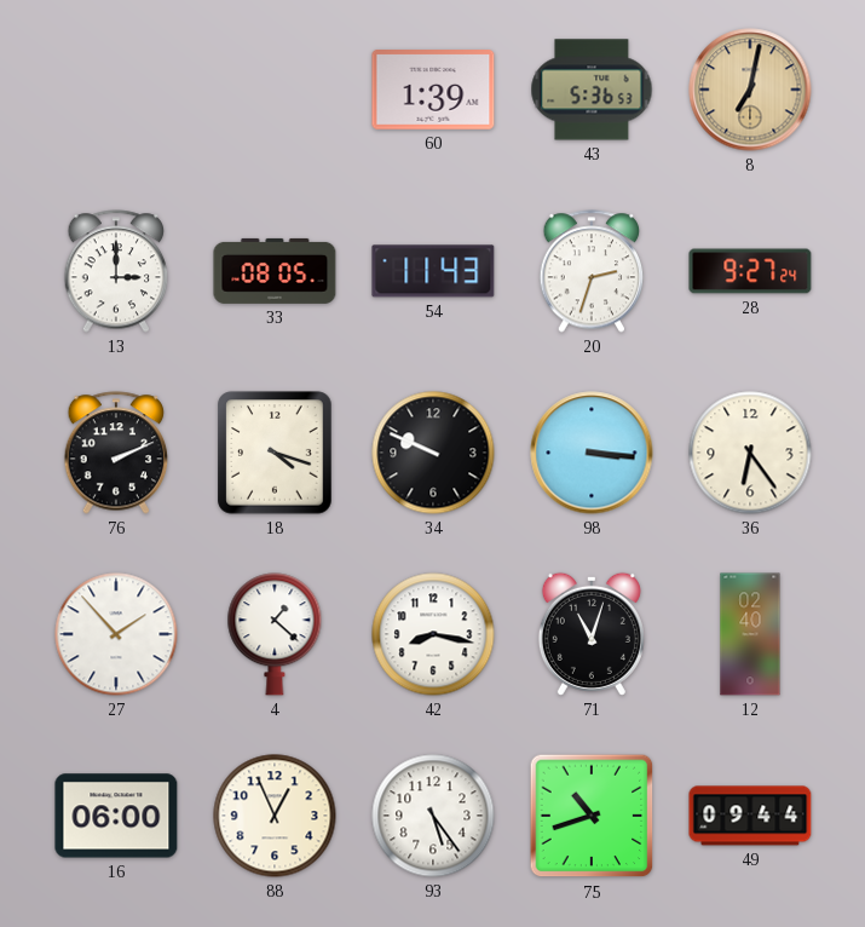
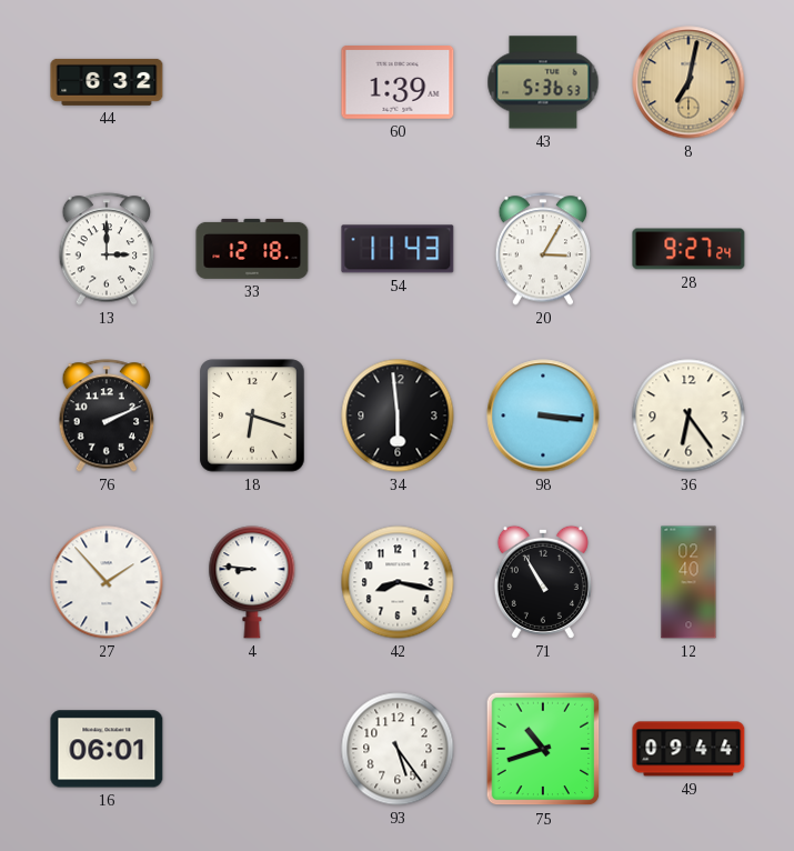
44: none -> 6:32 (107, 82)
33: 08:05 -> 12:18 (252, 249)
20: 2:33 -> 3:05 (543, 249)
18: 4:18 -> 6:18 (252, 416)
34: 9:49 -> 5:59 (398, 416)
4: 1:22 -> 8:46 (252, 582)
71: 11:03 -> 10:55 (543, 582)
16: 06:00 -> 06:01 (107, 749)
88: 12:56 -> none (275, 816)
